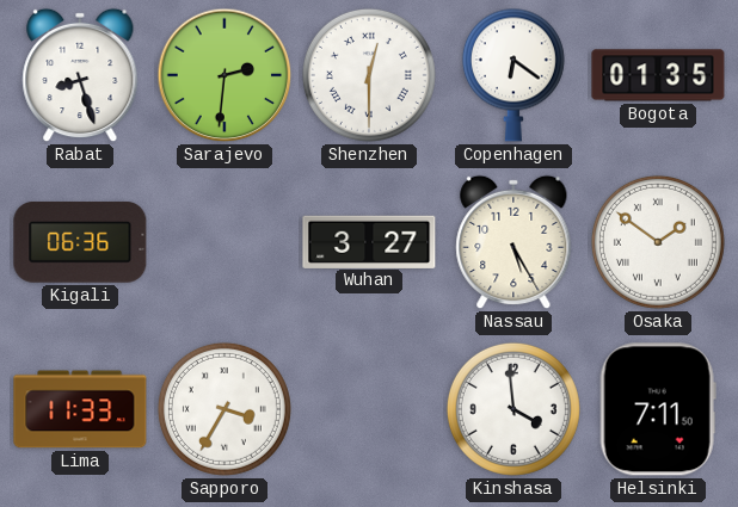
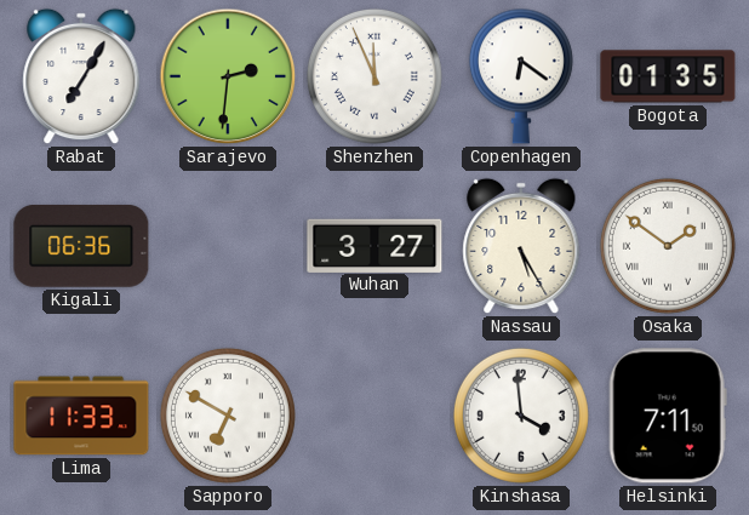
Rabat: 8:27 -> 7:05 (81, 76)
Shenzhen: 12:30 -> 11:56 (374, 76)
Sapporo: 3:35 -> 6:50 (228, 416)
